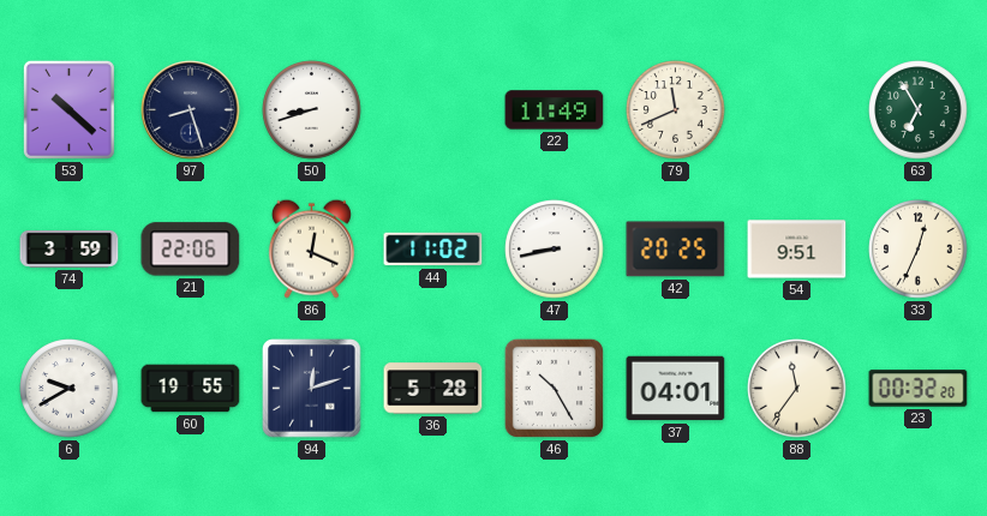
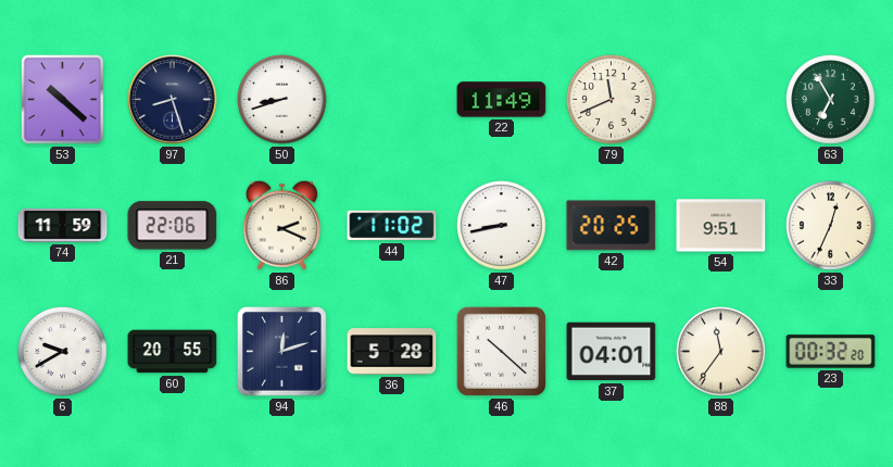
74: 3:59 -> 11:59 (63, 225)
86: 12:19 -> 2:19 (281, 225)
60: 19:55 -> 20:55 (173, 352)
46: 10:25 -> 10:22 (501, 351)
